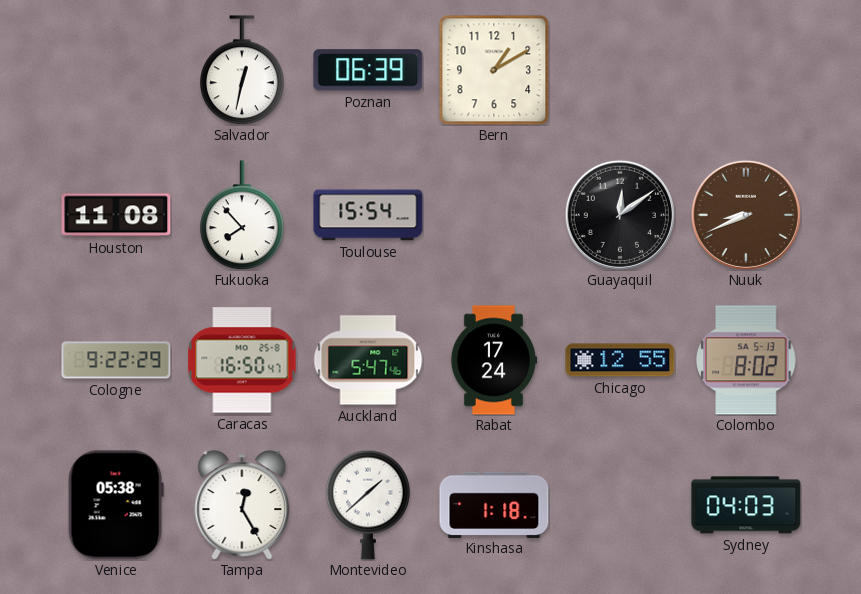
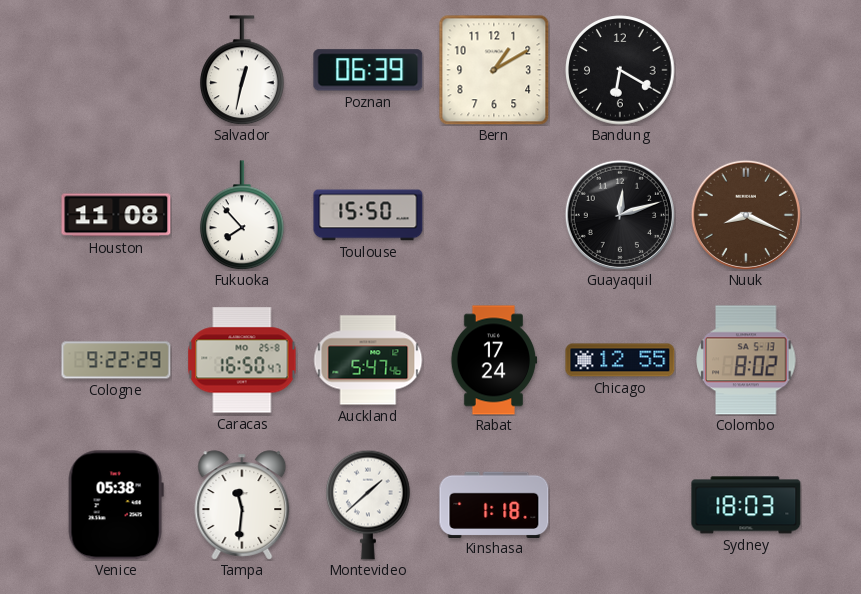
Bandung: none -> 6:20 (620, 70)
Toulouse: 15:54 -> 15:50 (368, 215)
Guayaquil: 12:09 -> 12:12 (620, 215)
Nuuk: 8:41 -> 8:19 (746, 215)
Tampa: 12:25 -> 11:31 (242, 505)
Sydney: 04:03 -> 18:03 (746, 505)
